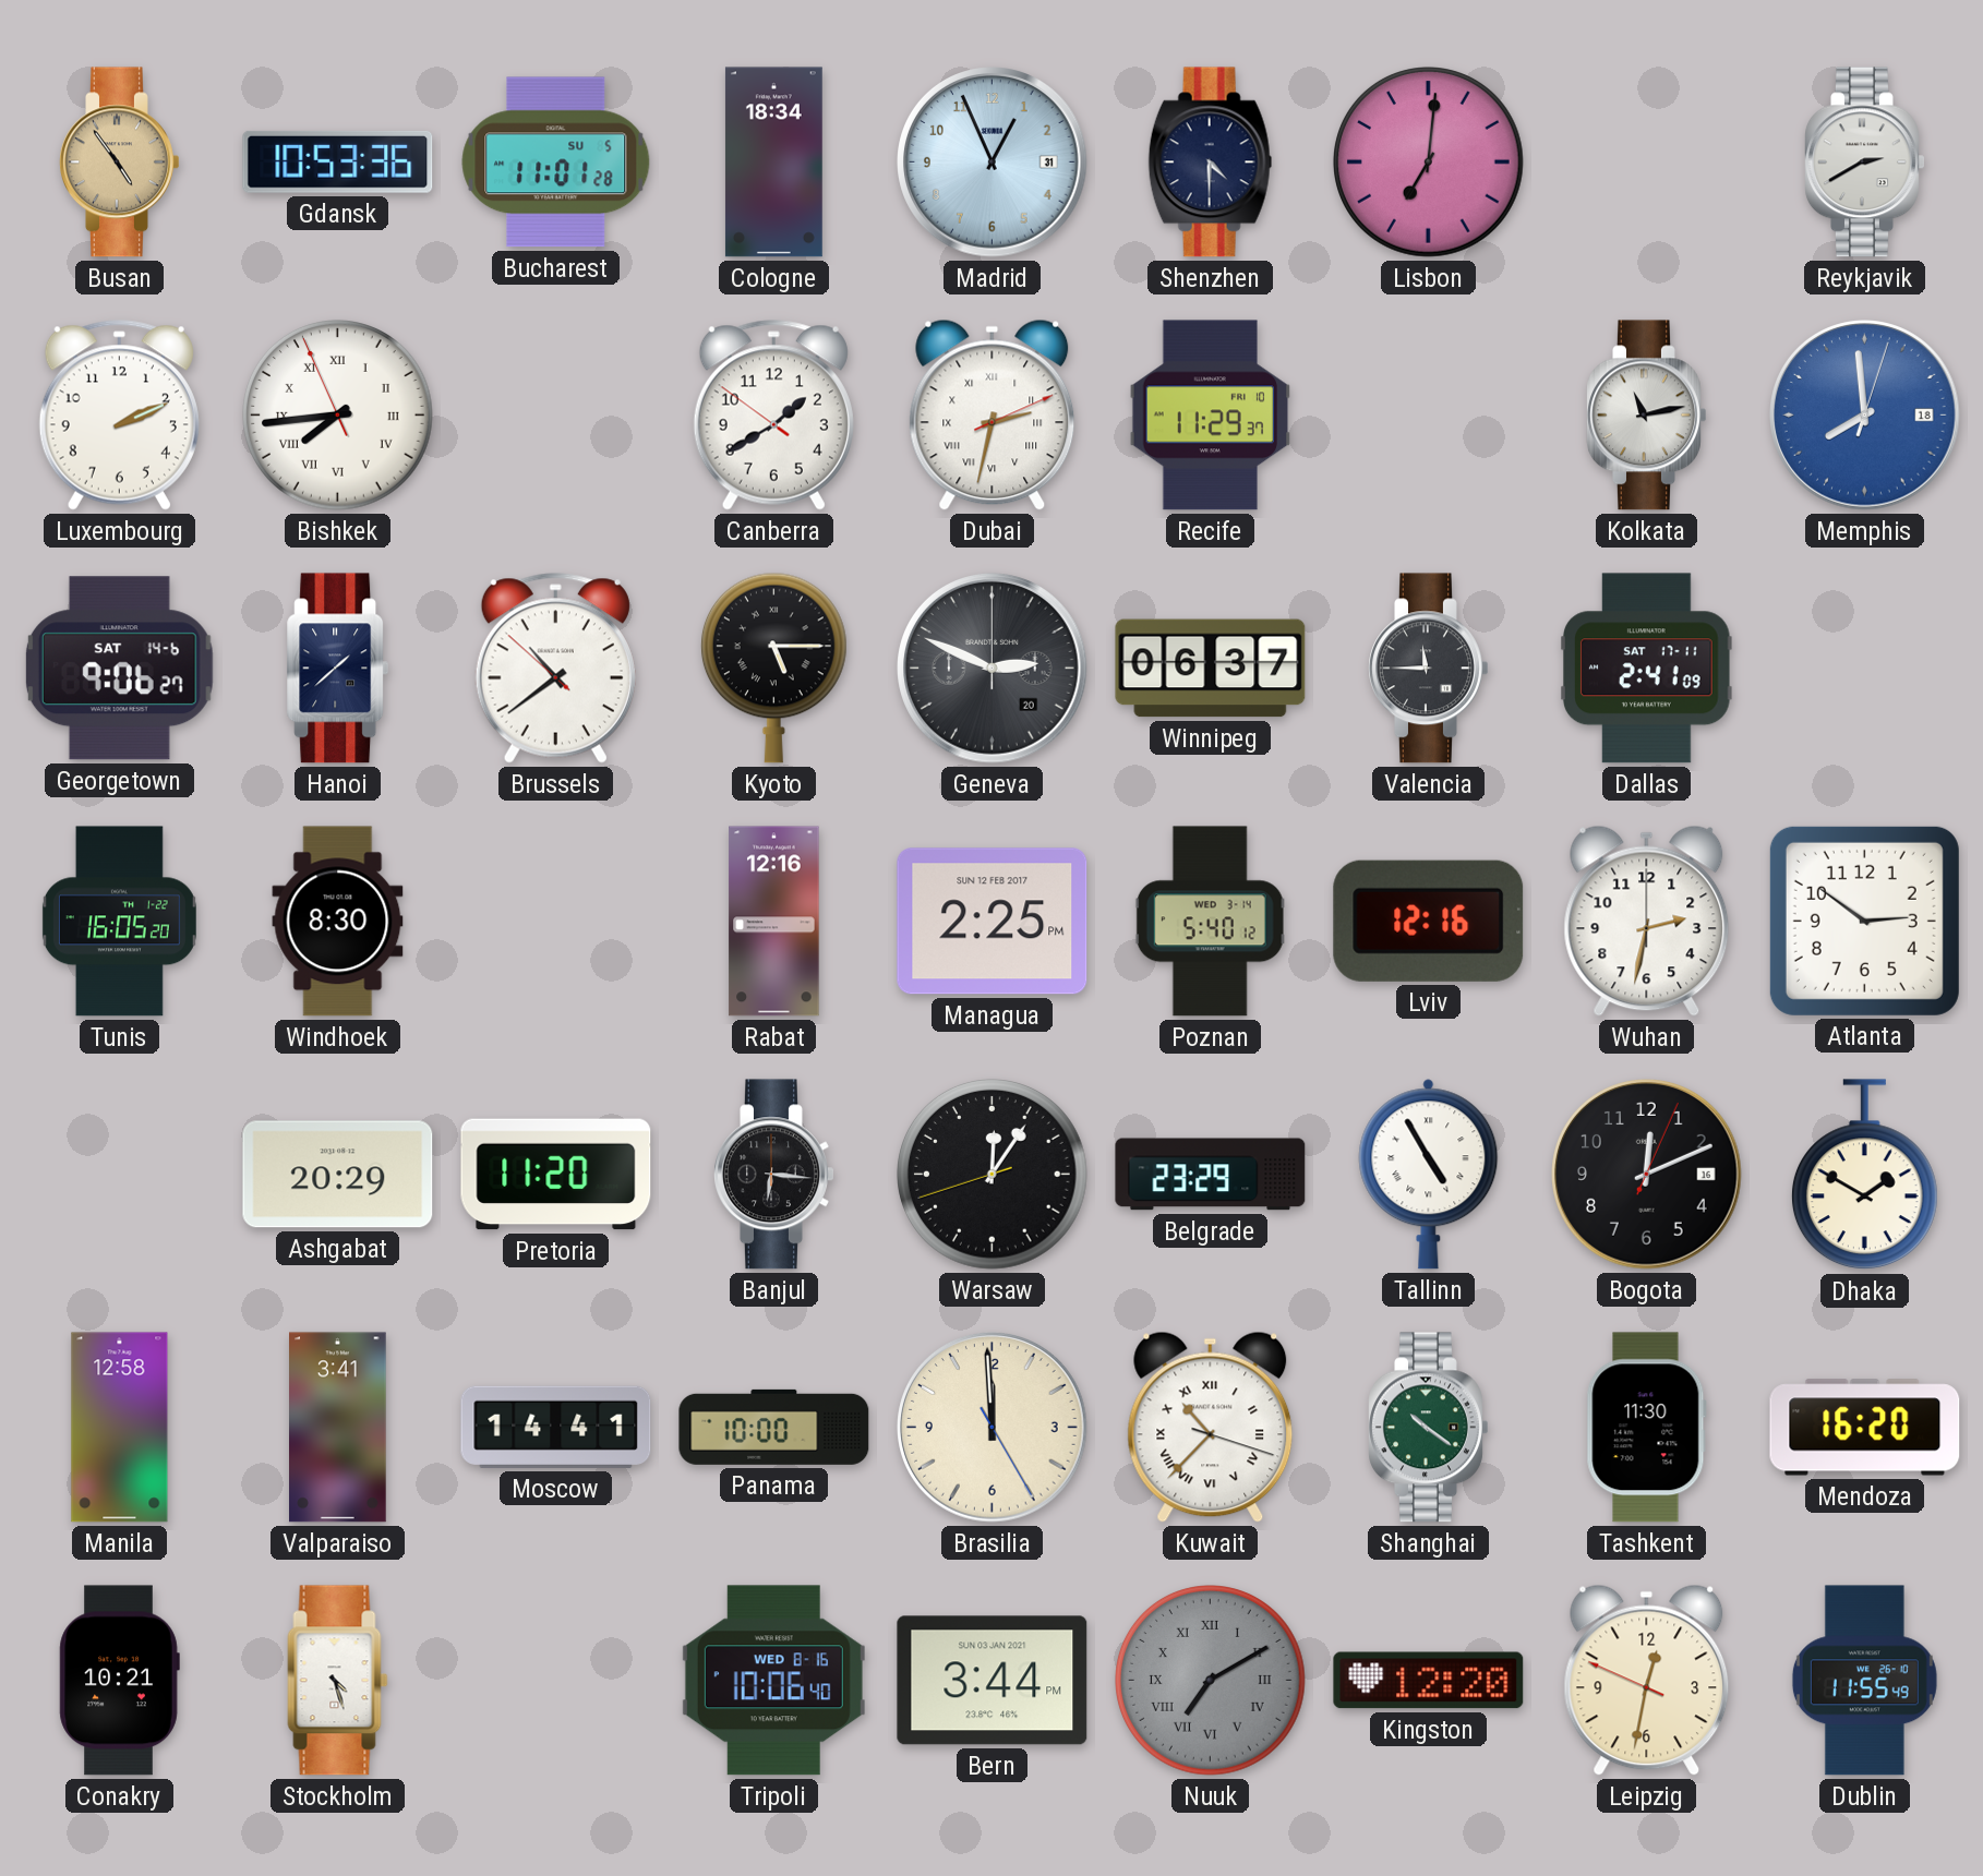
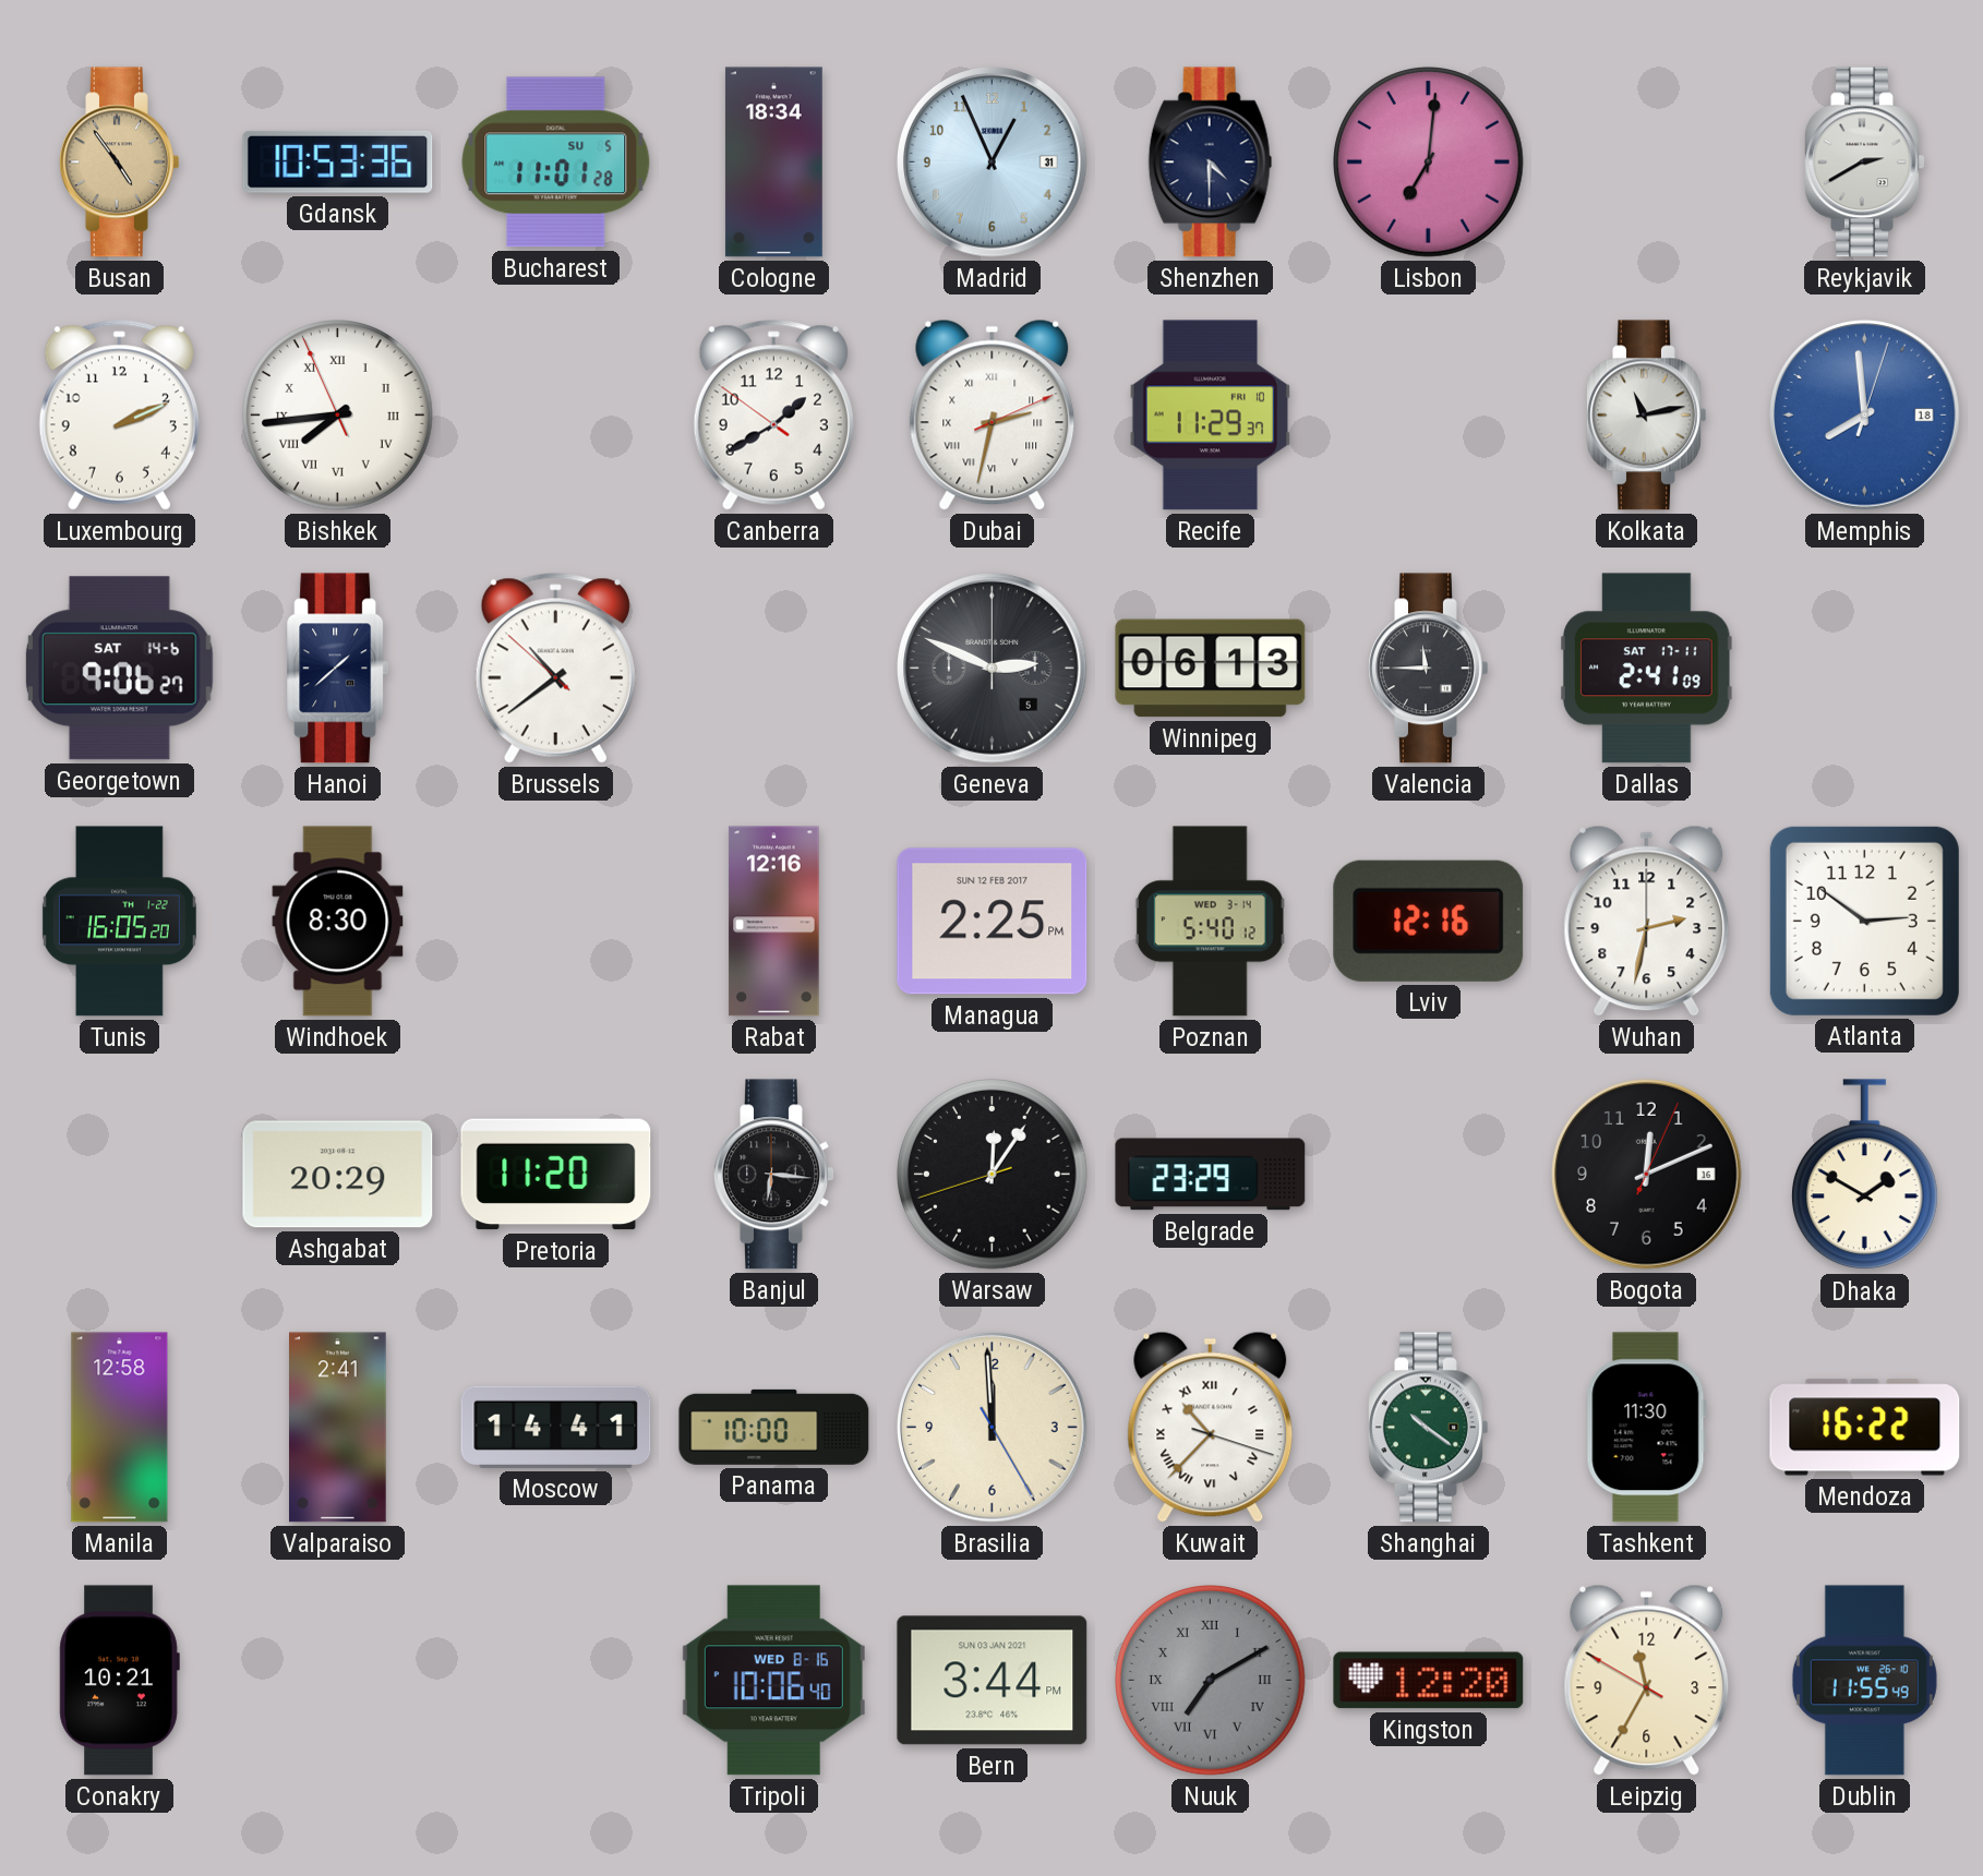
Kyoto: 5:15 -> none (773, 668)
Geneva date: 20 -> 5 (993, 669)
Winnipeg: 06:37 -> 06:13 (1211, 669)
Tallinn: 4:55 -> none (1429, 1175)
Valparaiso: 3:41 -> 2:41 (338, 1428)
Mendoza: 16:20 -> 16:22 (1865, 1428)
Stockholm: 4:27 -> none (338, 1681)
Leipzig: 12:31 -> 11:34 (1647, 1680)
